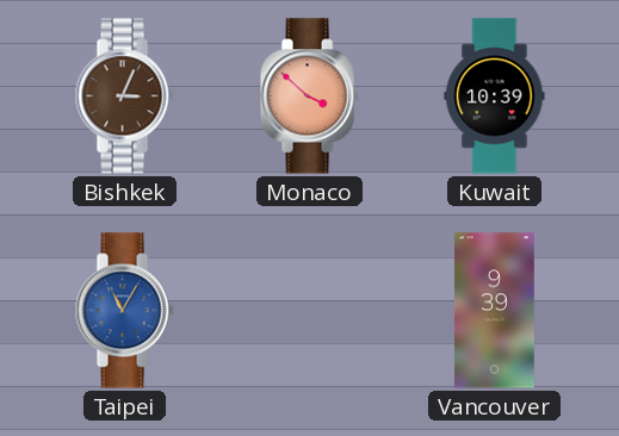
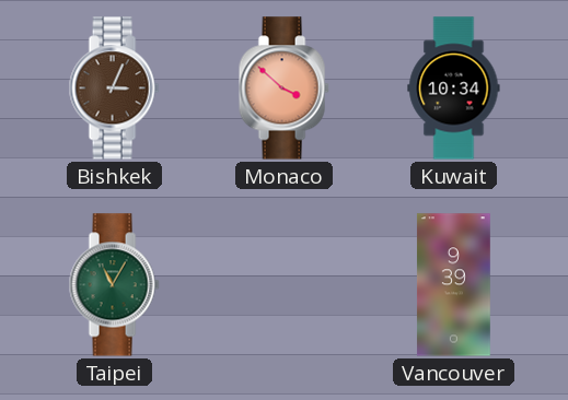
Kuwait: 10:39 -> 10:34 (454, 89)
Taipei dial: blue -> green (114, 285)
